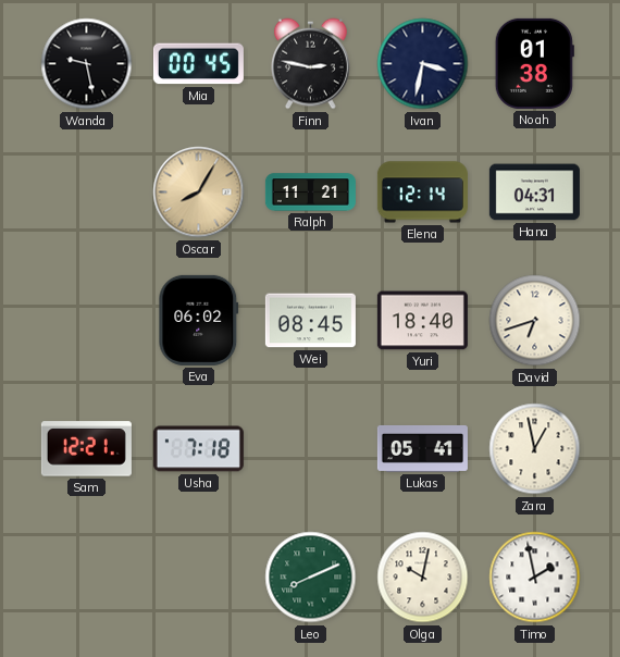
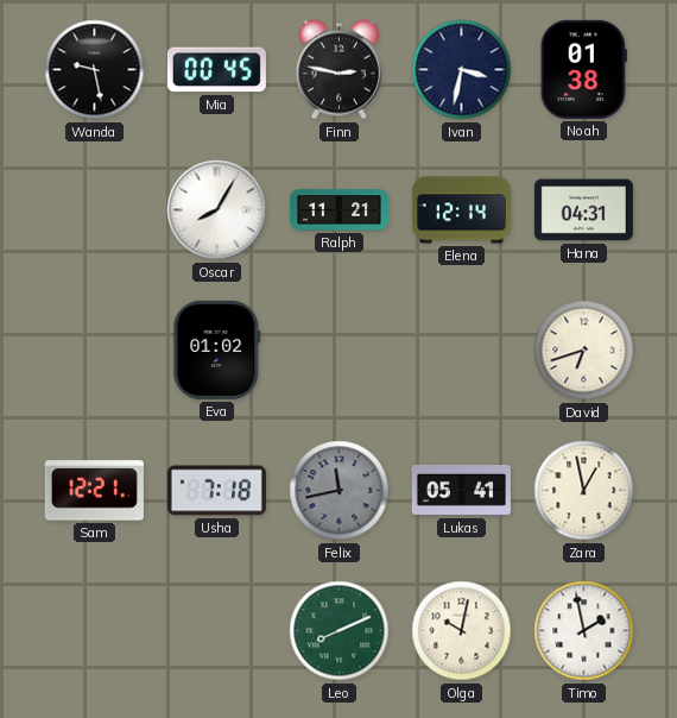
Oscar dial: champagne -> white (217, 210)
Eva: 06:02 -> 01:02 (217, 349)
Wei: 08:45 -> none (310, 321)
Yuri: 18:40 -> none (422, 321)
Felix: none -> 11:43 (340, 491)
